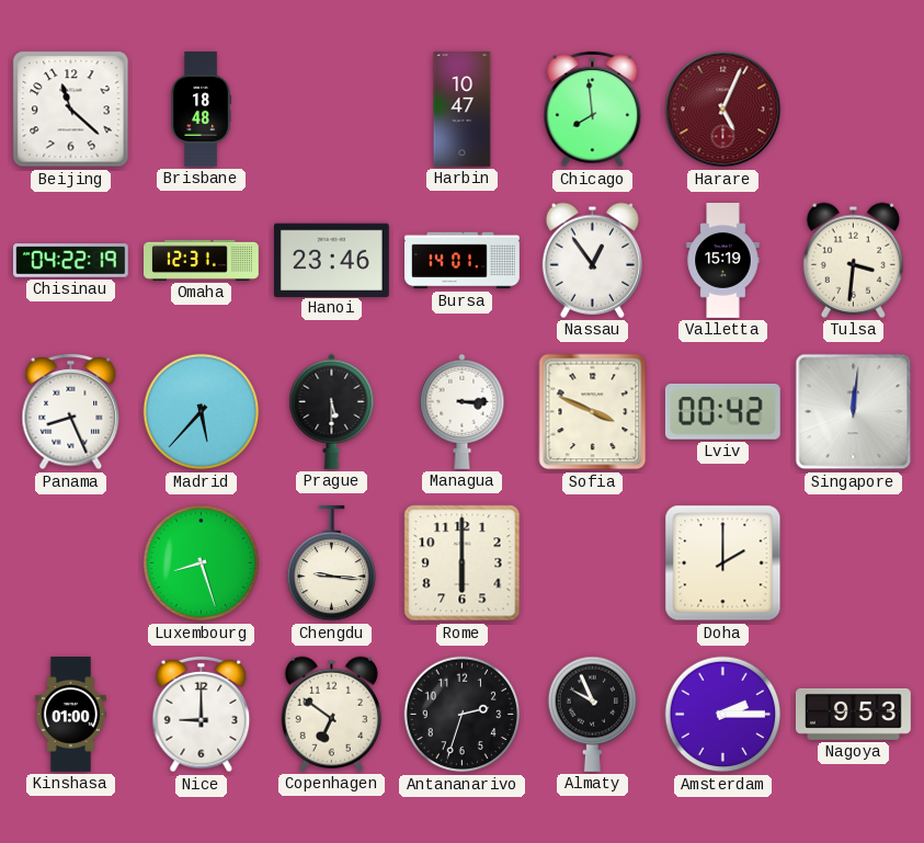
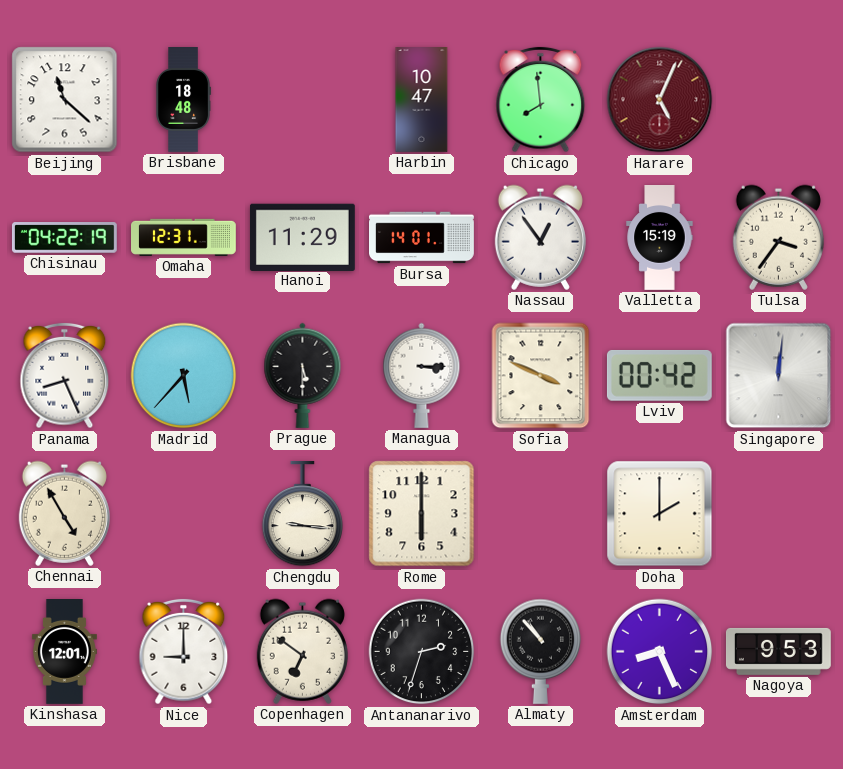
Hanoi: 23:46 -> 11:29 (302, 237)
Tulsa: 3:31 -> 3:36 (778, 237)
Chennai: none -> 4:55 (64, 513)
Luxembourg: 8:27 -> none (202, 563)
Kinshasa: 01:00 -> 12:01 (64, 652)
Almaty: 9:56 -> 10:53 (541, 651)
Amsterdam: 2:15 -> 8:26 (660, 652)
